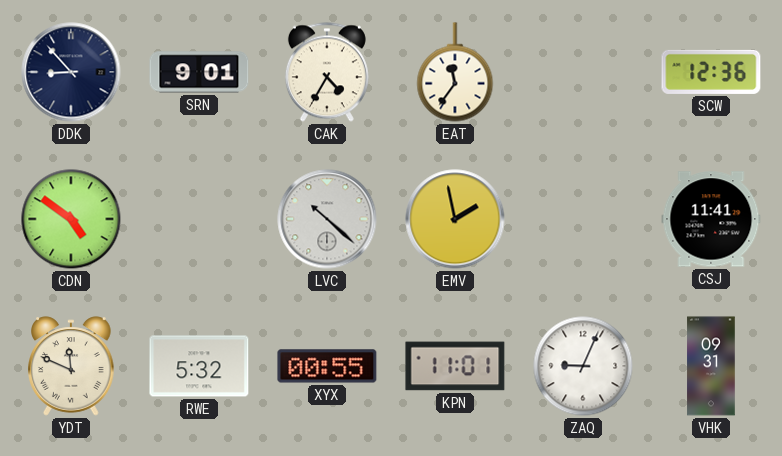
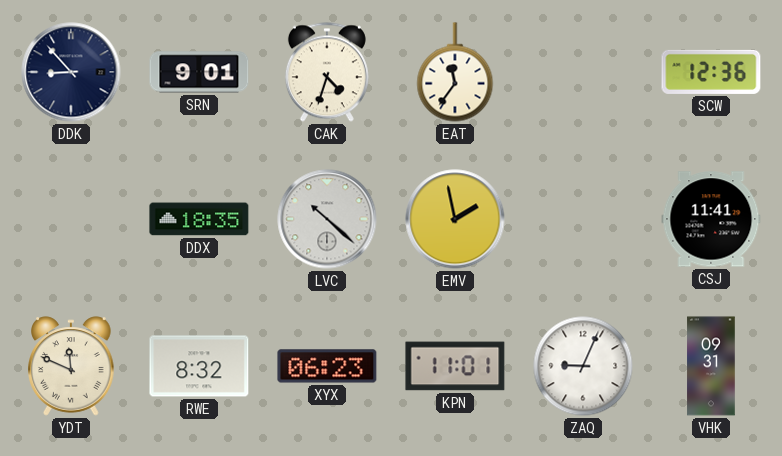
CAK: 4:35 -> 4:33 (327, 72)
CDN: 4:51 -> none (71, 219)
DDX: none -> 18:35 (199, 219)
RWE: 5:32 -> 8:32 (199, 366)
XYX: 00:55 -> 06:23 (327, 366)
